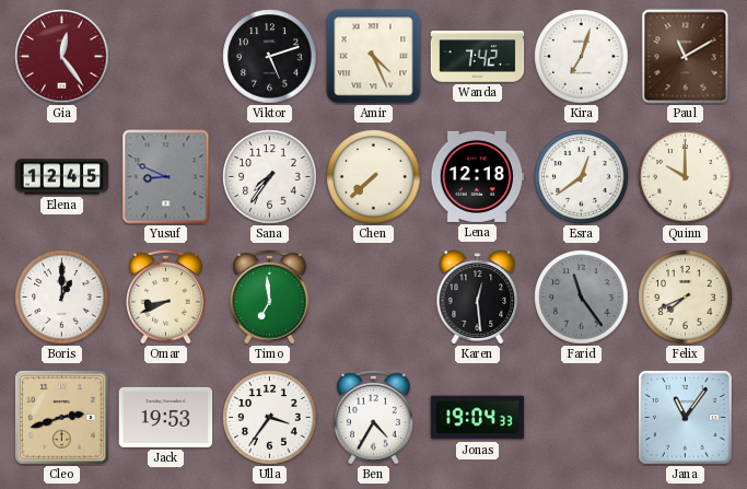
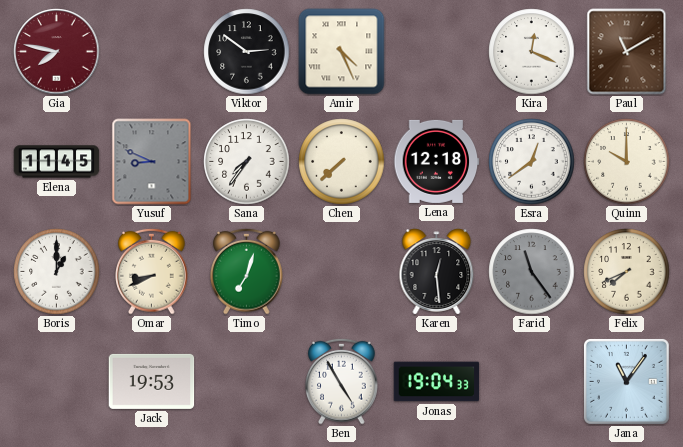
Gia: 12:24 -> 7:47 (57, 52)
Viktor: 5:12 -> 2:51 (247, 52)
Wanda: 7:42 -> none (478, 57)
Kira: 7:03 -> 12:19 (532, 52)
Elena: 12:45 -> 11:45 (57, 162)
Timo: 6:59 -> 7:03 (247, 271)
Cleo: 2:42 -> none (61, 417)
Ulla: 3:36 -> none (270, 418)
Ben: 4:35 -> 4:55 (342, 381)
